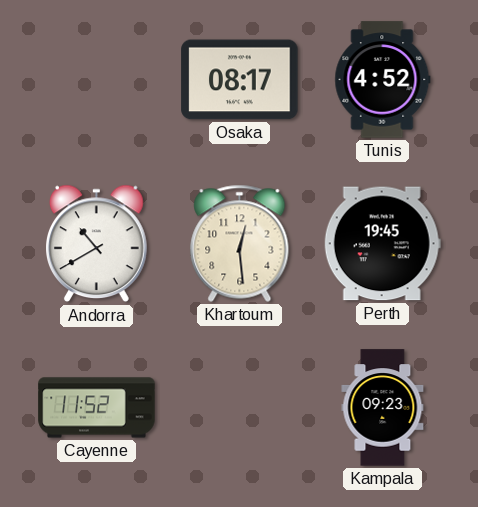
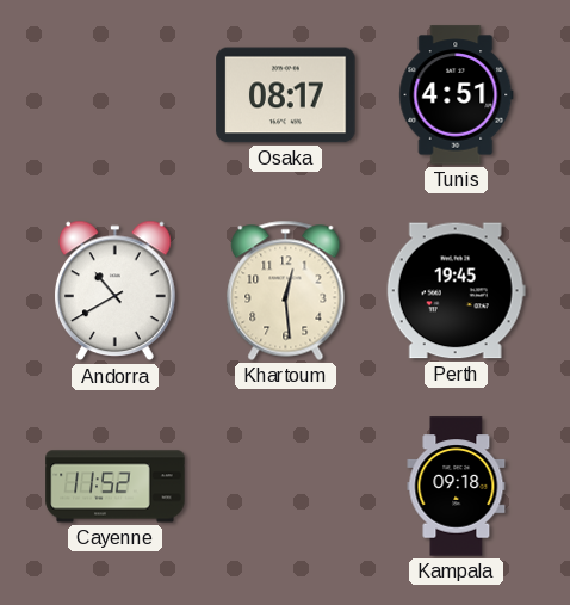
Tunis: 4:52 -> 4:51 (457, 95)
Kampala: 09:23 -> 09:18 (457, 487)
